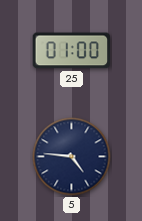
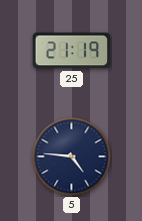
25: 01:00 -> 21:19 (72, 51)
